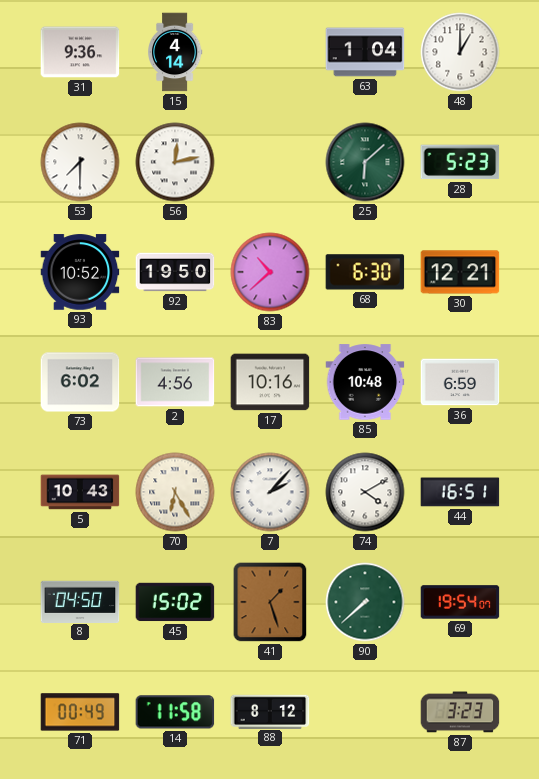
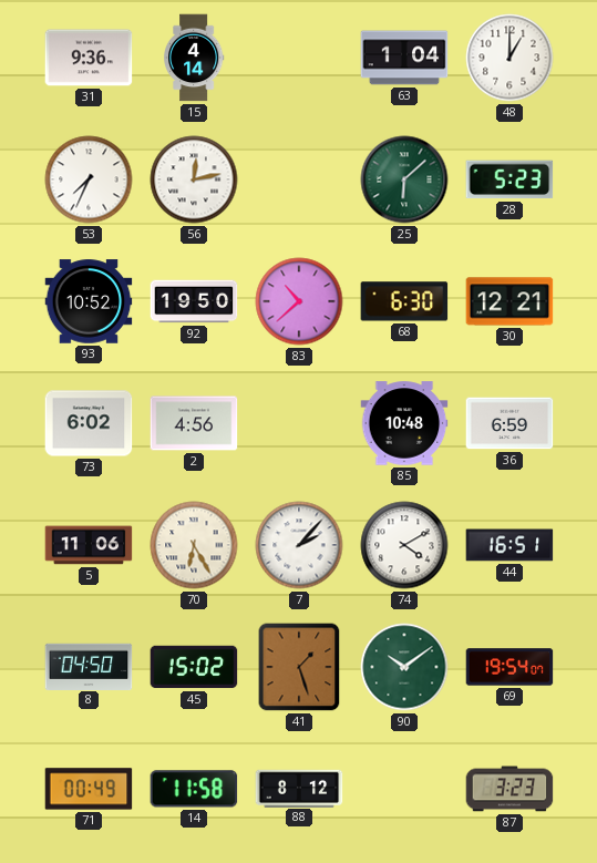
53: 7:30 -> 7:34 (89, 179)
17: 10:16 -> none (270, 382)
5: 10:43 -> 11:06 (89, 545)
90: 7:38 -> 10:09 (404, 667)
